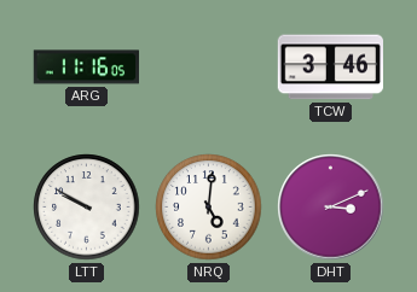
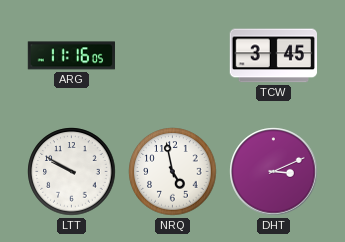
TCW: 3:46 -> 3:45 (273, 56)
NRQ: 5:01 -> 4:58 (173, 172)
